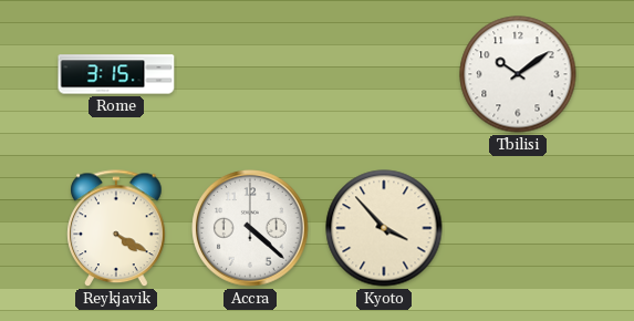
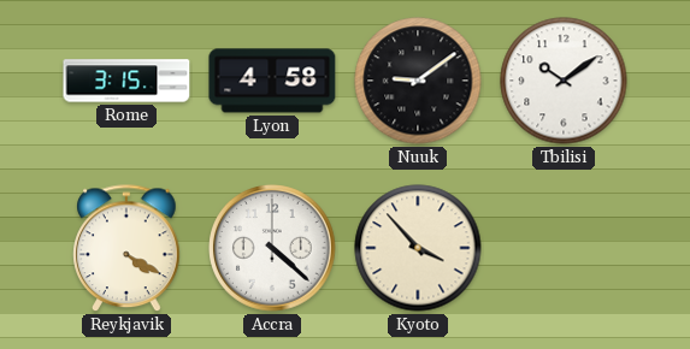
Lyon: none -> 4:58 (272, 81)
Nuuk: none -> 9:09 (418, 81)
